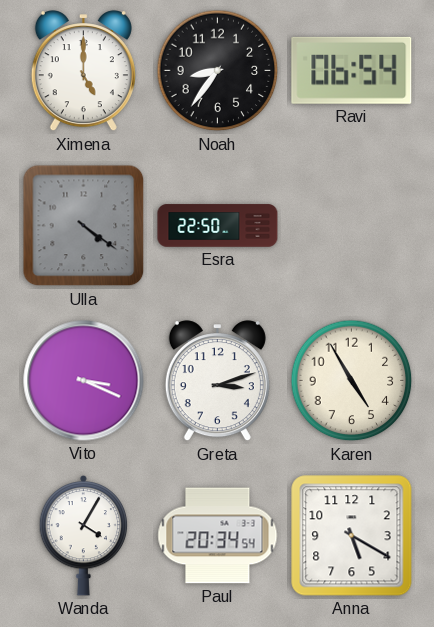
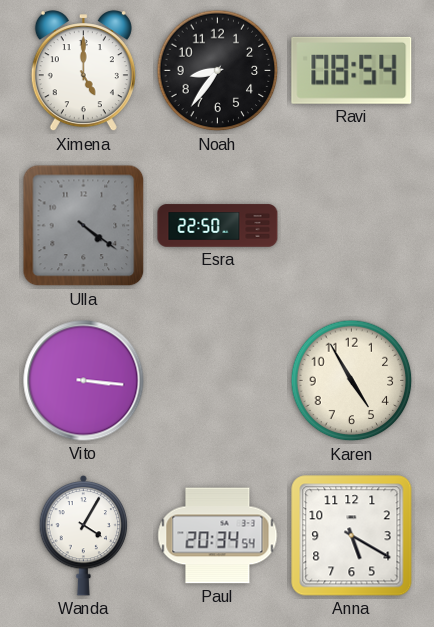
Ravi: 06:54 -> 08:54 (352, 70)
Vito: 3:19 -> 3:16 (84, 381)
Greta: 3:12 -> none (217, 381)
